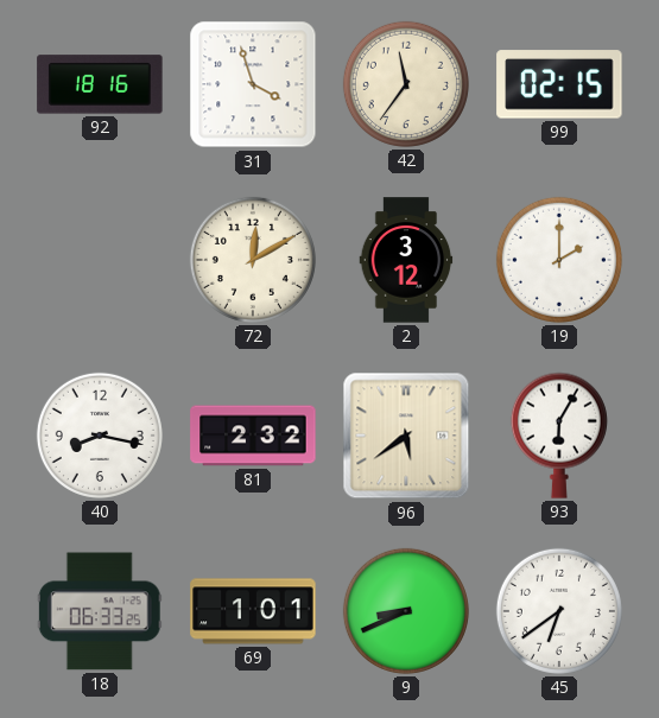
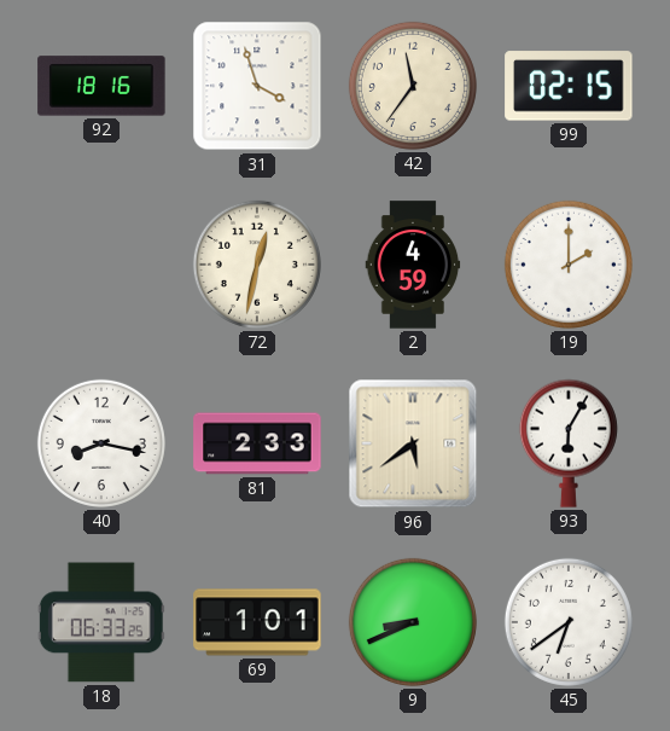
72: 12:10 -> 12:32 (257, 265)
2: 3:12 -> 4:59 (413, 265)
81: 2:32 -> 2:33 (257, 443)
